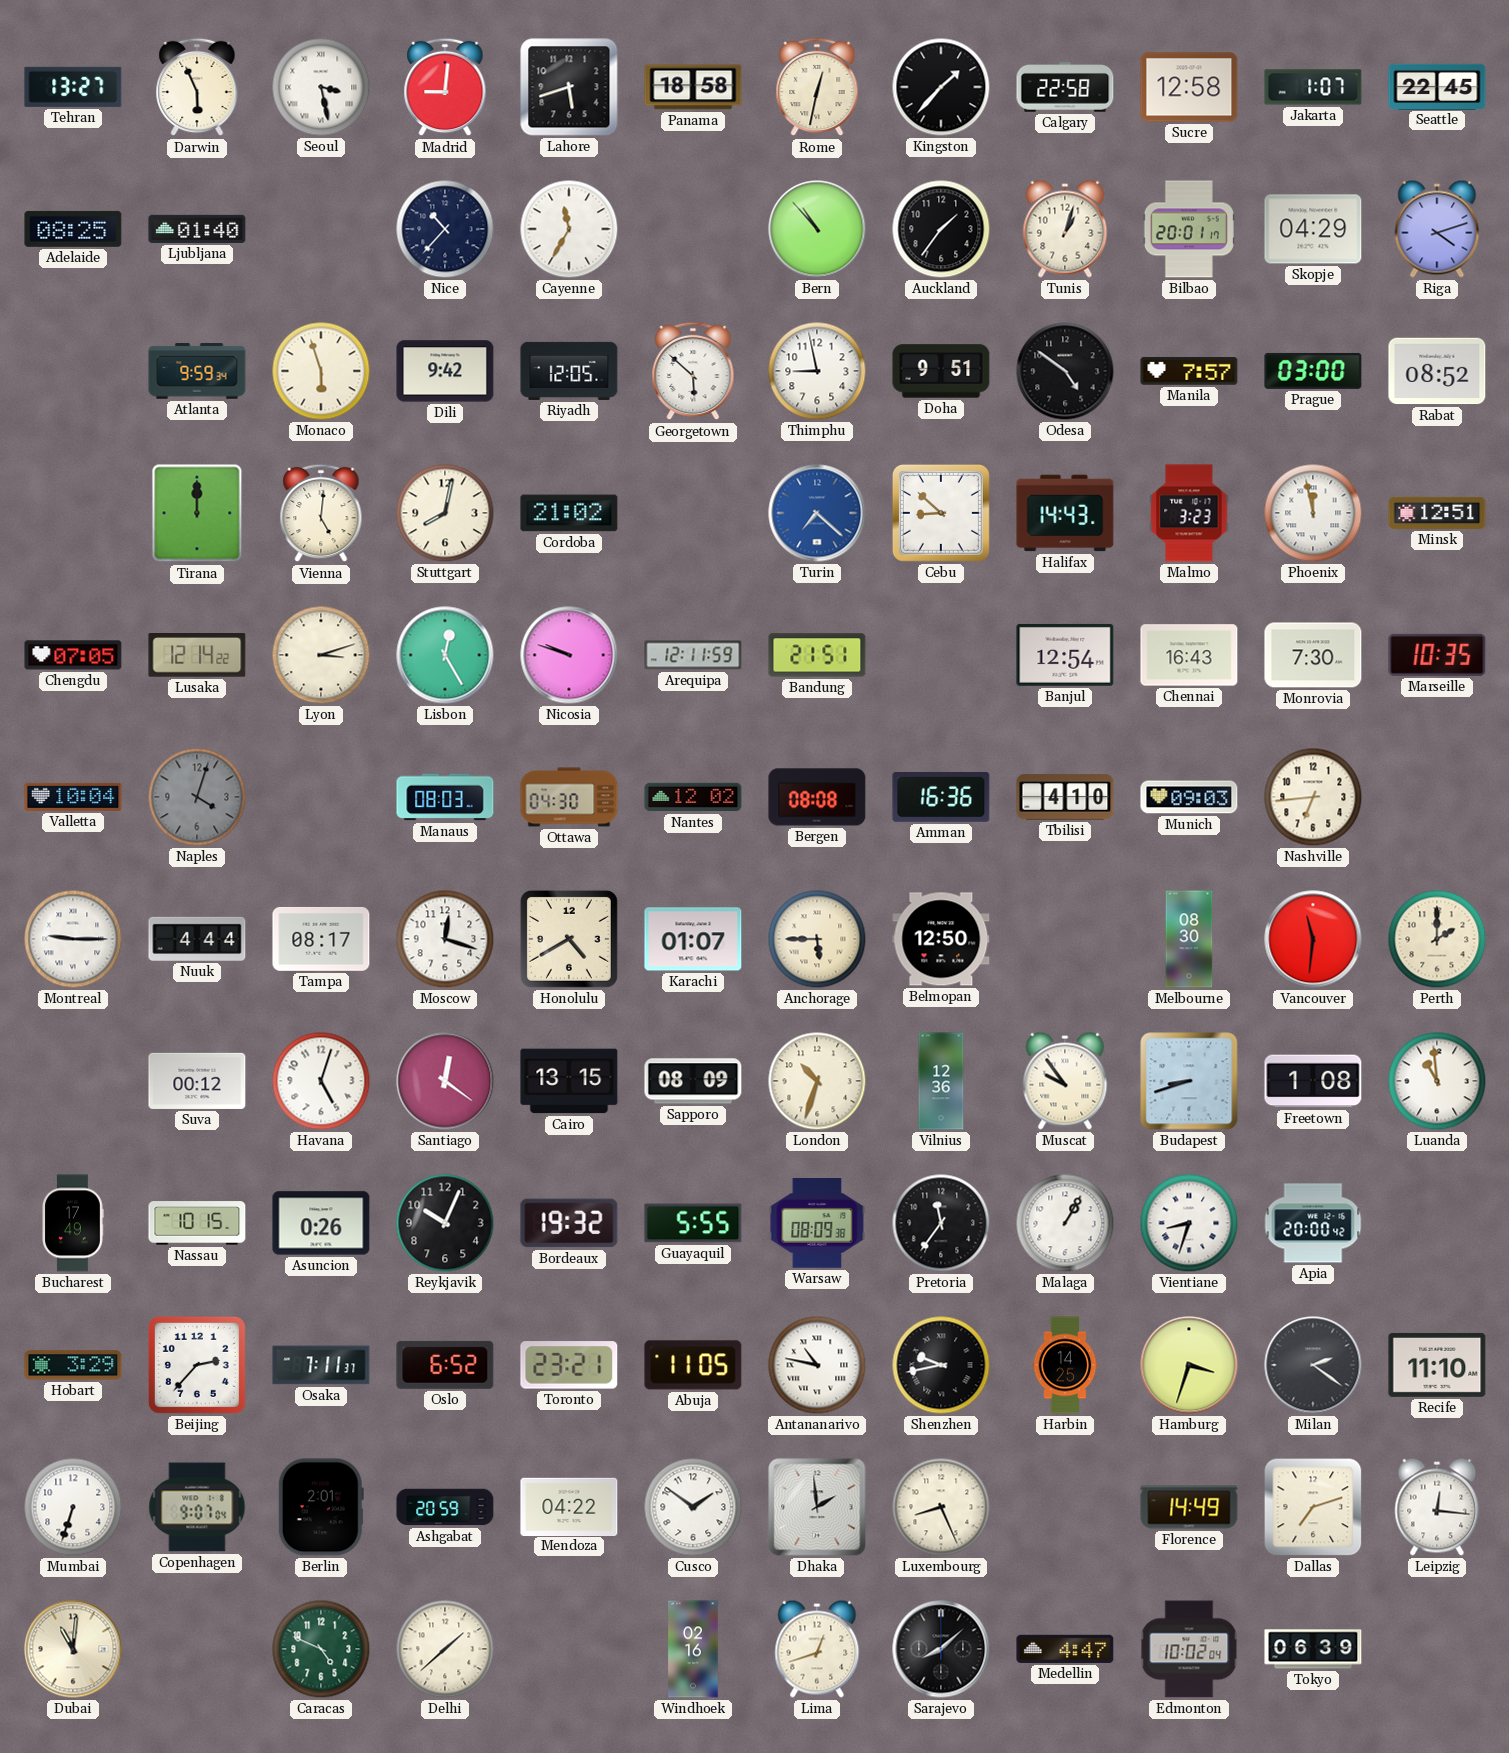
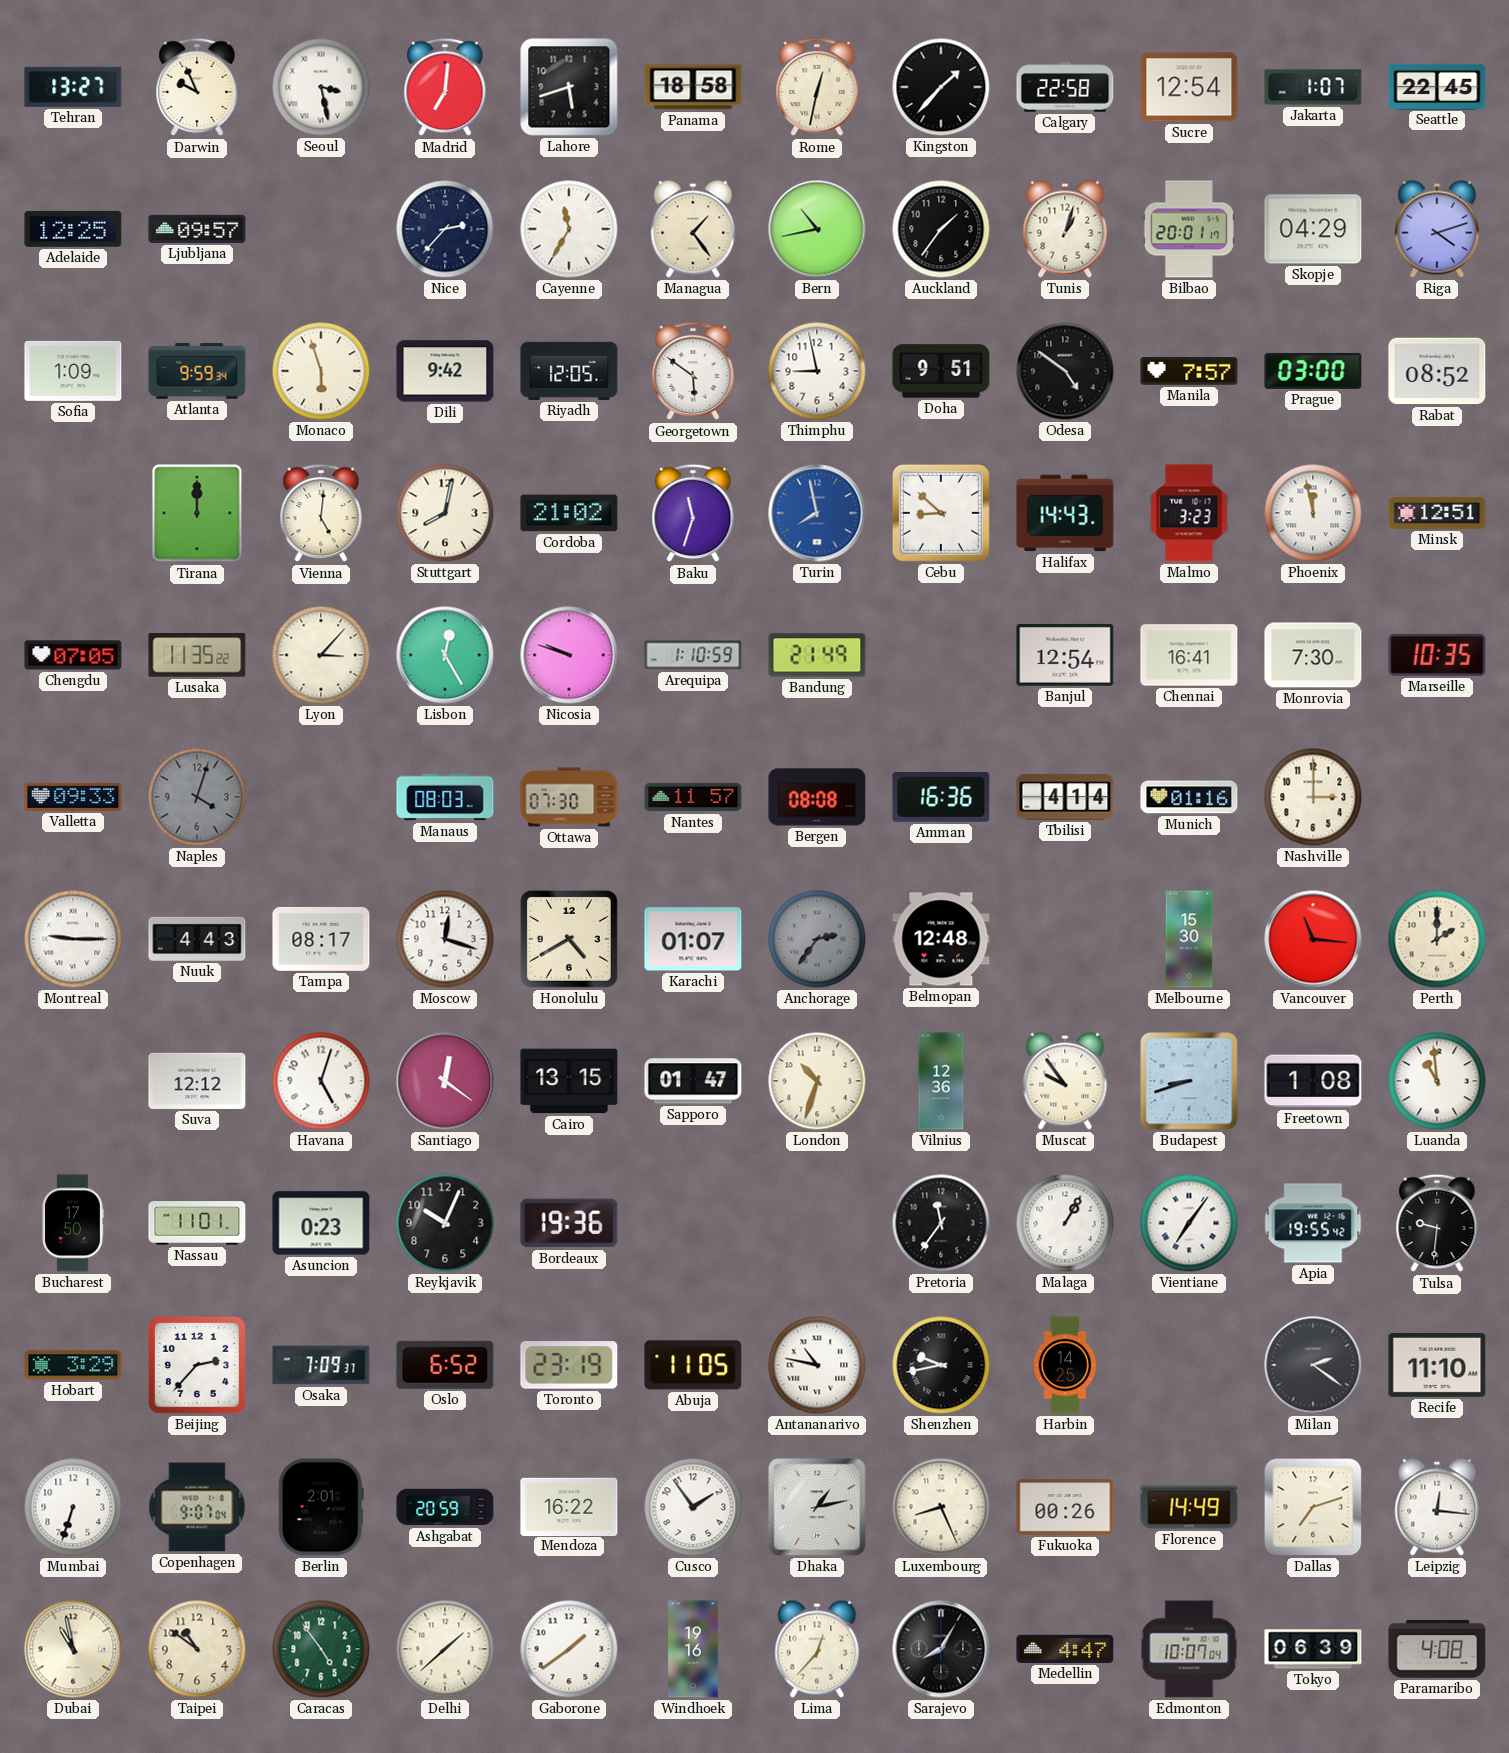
Darwin: 5:56 -> 9:56 (197, 87)
Madrid: 9:01 -> 7:01 (445, 87)
Sucre: 12:58 -> 12:54 (1189, 87)
Adelaide: 08:25 -> 12:25 (73, 229)
Ljubljana: 01:40 -> 09:57 (197, 229)
Nice: 10:37 -> 2:37 (445, 229)
Managua: none -> 1:24 (693, 229)
Bern: 10:53 -> 10:43 (817, 229)
Sofia: none -> 1:09 (73, 371)
Georgetown: 5:52 -> 5:51 (693, 371)
Baku: none -> 11:33 (693, 513)
Turin: 7:22 -> 7:58 (817, 513)
Lusaka: 12:14 -> 11:35 (197, 655)
Lyon: 3:12 -> 3:07 (321, 655)
Arequipa: 12:11 -> 1:10 (693, 655)
Bandung: 21:51 -> 21:49 (817, 655)
Chennai: 16:43 -> 16:41 (1189, 655)
Valletta: 10:04 -> 09:33 (73, 797)
Ottawa: 04:30 -> 07:30 (569, 797)
Nantes: 12:02 -> 11:57 (693, 797)
Tbilisi: 4:10 -> 4:14 (1065, 797)
Munich: 09:03 -> 01:16 (1189, 797)
Nashville: 6:44 -> 3:00 (1313, 797)
Nuuk: 4:44 -> 4:43 (197, 939)
Anchorage: 5:45 -> 2:36 (817, 939)
Anchorage dial: cream -> grey (817, 939)
Belmopan: 12:50 -> 12:48 (941, 939)
Melbourne: 08:30 -> 15:30 (1189, 939)
Vancouver: 11:31 -> 11:16 (1313, 939)
Suva: 00:12 -> 12:12 (197, 1081)
Sapporo: 08:09 -> 01:47 (693, 1081)
Bucharest: 17:49 -> 17:50 (73, 1223)
Nassau: 10:15 -> 11:01 (197, 1223)
Asuncion: 0:26 -> 0:23 (321, 1223)
Bordeaux: 19:32 -> 19:36 (569, 1223)
Guayaquil: 5:55 -> none (693, 1223)
Warsaw: 08:09 -> none (817, 1224)
Vientiane: 8:33 -> 7:06 (1189, 1223)
Apia: 20:00 -> 19:55 (1313, 1223)
Tulsa: none -> 9:31 (1437, 1223)
Osaka: 7:11 -> 7:09 (321, 1365)
Toronto: 23:21 -> 23:19 (569, 1365)
Hamburg: 3:33 -> none (1189, 1365)
Mendoza: 04:22 -> 16:22 (569, 1506)
Cusco: 1:51 -> 1:54 (693, 1507)
Dhaka: 1:59 -> 1:13 (817, 1507)
Fukuoka: none -> 00:26 (1065, 1507)
Dubai: 11:01 -> 10:58 (73, 1649)
Taipei: none -> 10:51 (197, 1649)
Caracas: 4:49 -> 4:54 (321, 1649)
Gaborone: none -> 1:39 (569, 1649)
Windhoek: 02:16 -> 19:16 (693, 1649)
Lima: 12:42 -> 12:37 (817, 1649)
Sarajevo: 8:08 -> 8:05 (941, 1649)
Edmonton: 10:02 -> 10:07 (1189, 1649)
Paramaribo: none -> 4:08 (1437, 1649)
